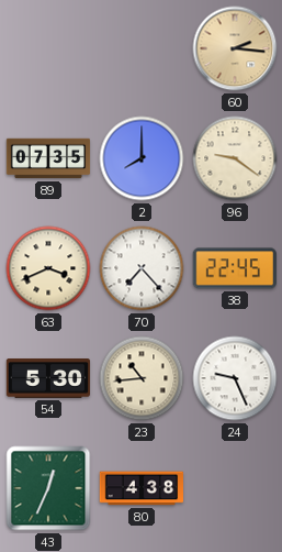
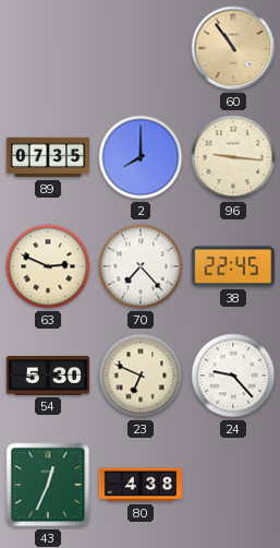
60: 2:16 -> 10:54 (233, 48)
96: 9:21 -> 9:16 (233, 157)
63: 3:41 -> 2:49 (48, 266)
23: 10:44 -> 6:49 (141, 376)
24: 9:26 -> 9:23 (233, 376)
